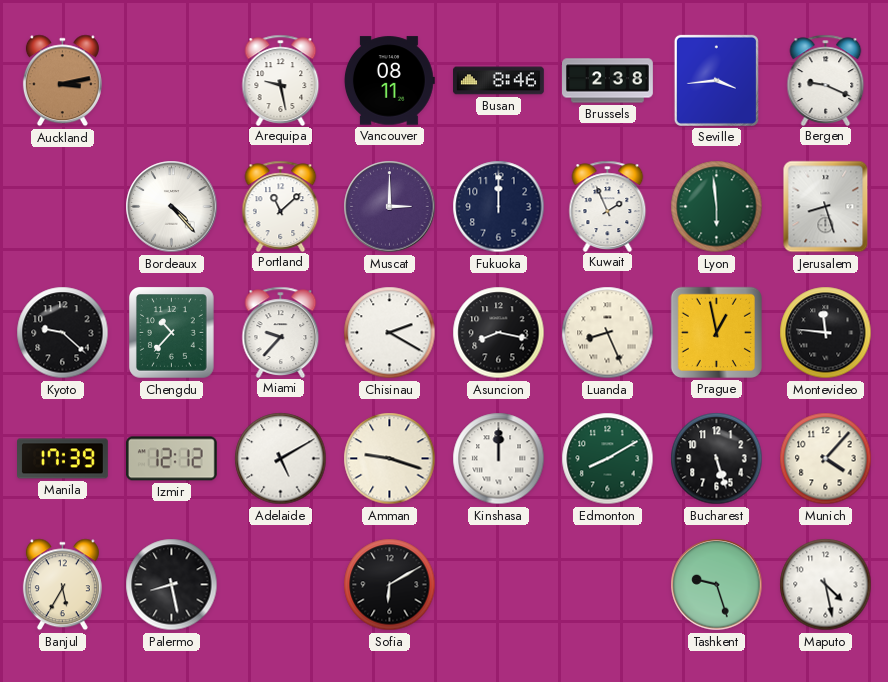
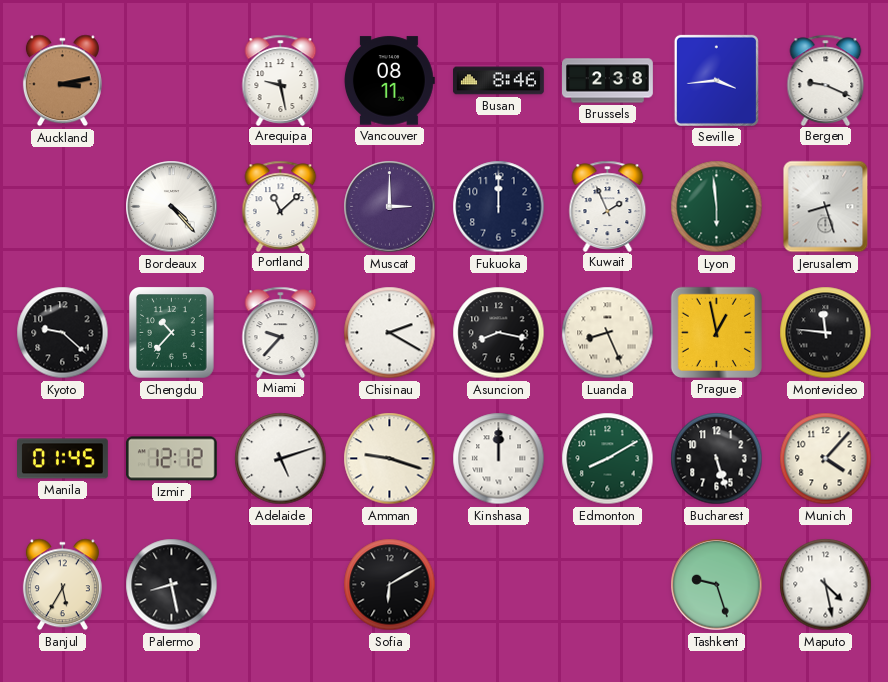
Manila: 17:39 -> 01:45 (63, 459)
Adelaide: 5:10 -> 5:12 (281, 459)
